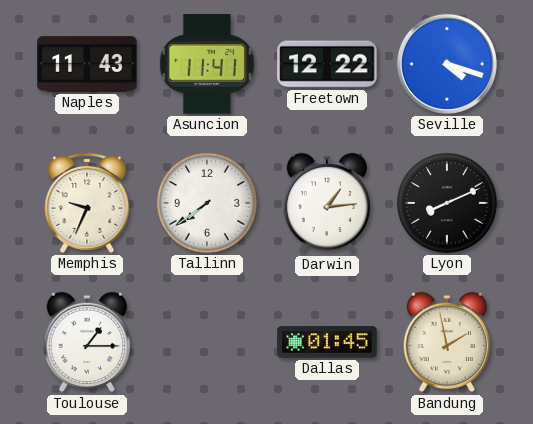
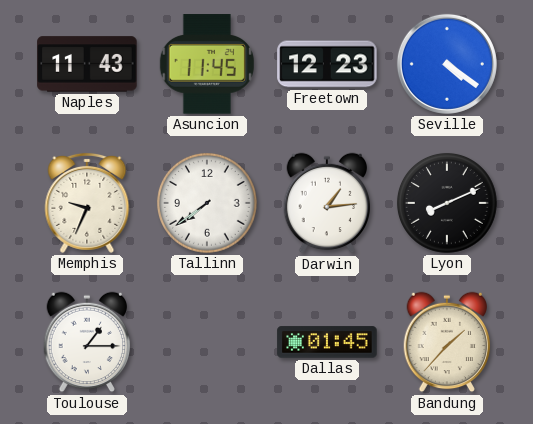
Asuncion: 11:41 -> 11:45 (207, 64)
Freetown: 12:22 -> 12:23 (327, 64)
Seville: 4:18 -> 4:21 (447, 64)
Bandung: 1:58 -> 1:37 (447, 342)
